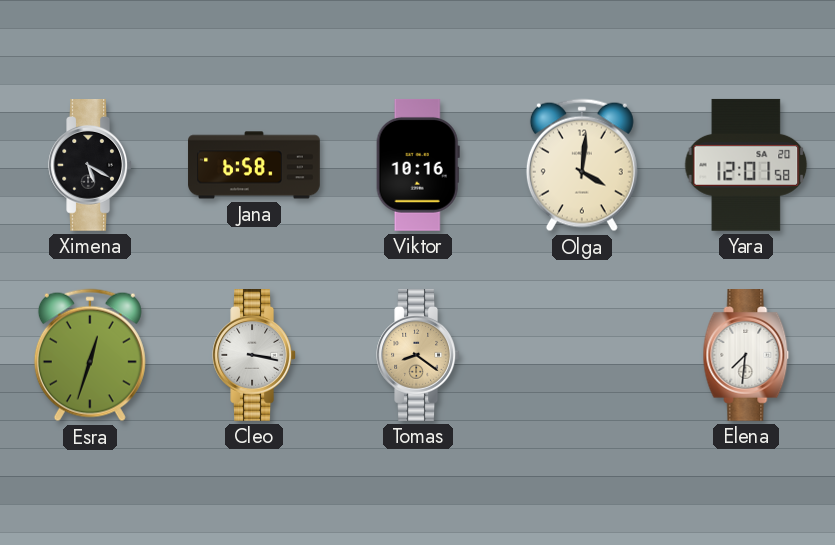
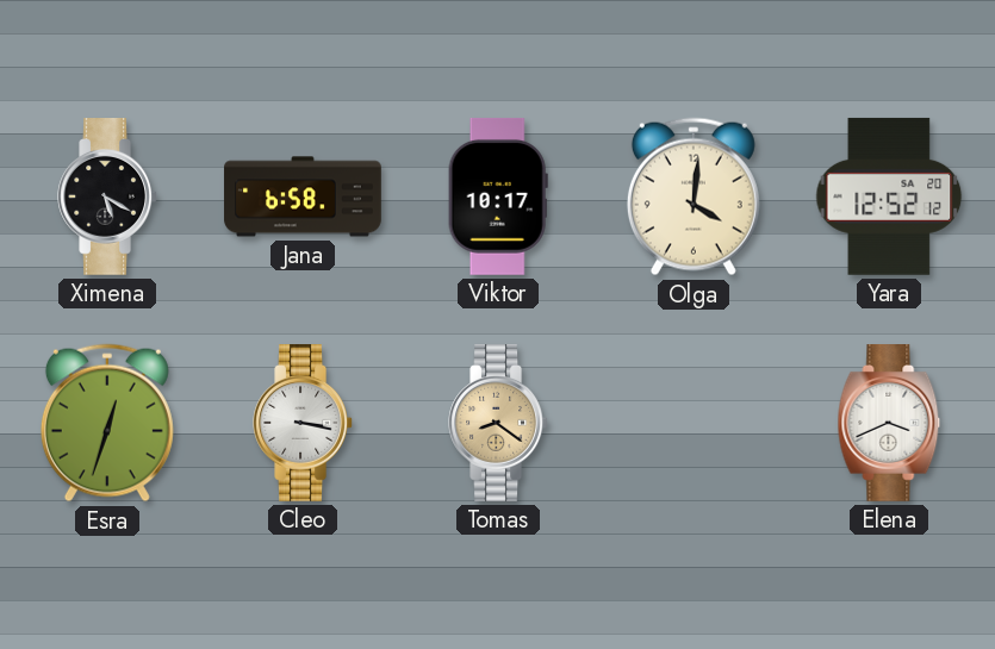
Viktor: 10:16 -> 10:17 (498, 196)
Yara: 12:01 -> 12:52 (889, 196)
Elena: 7:31 -> 3:41 (889, 424)
